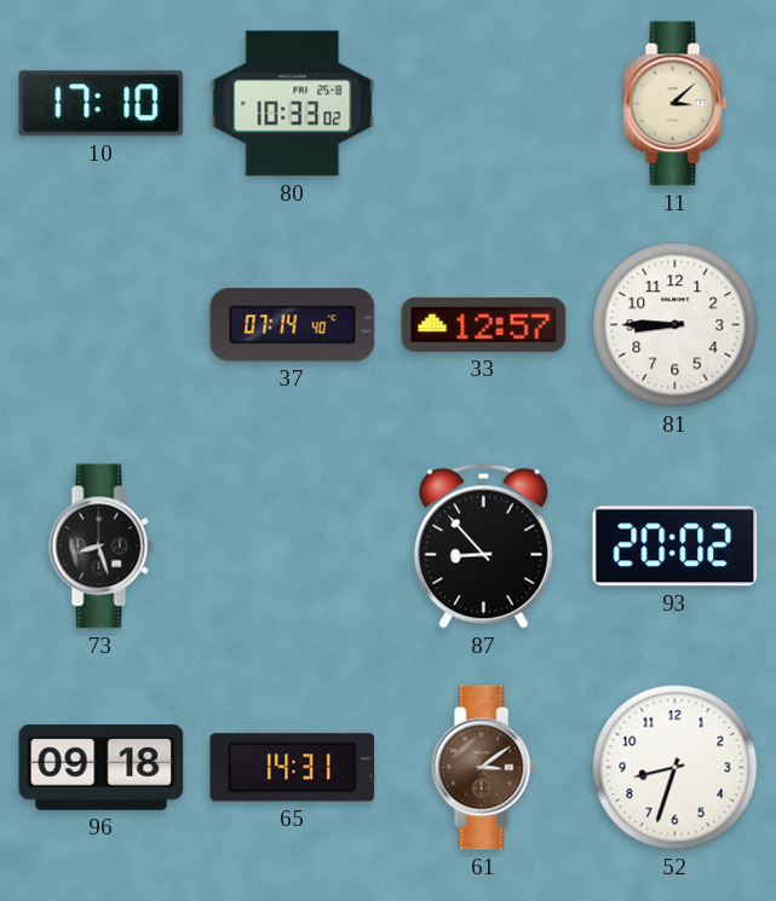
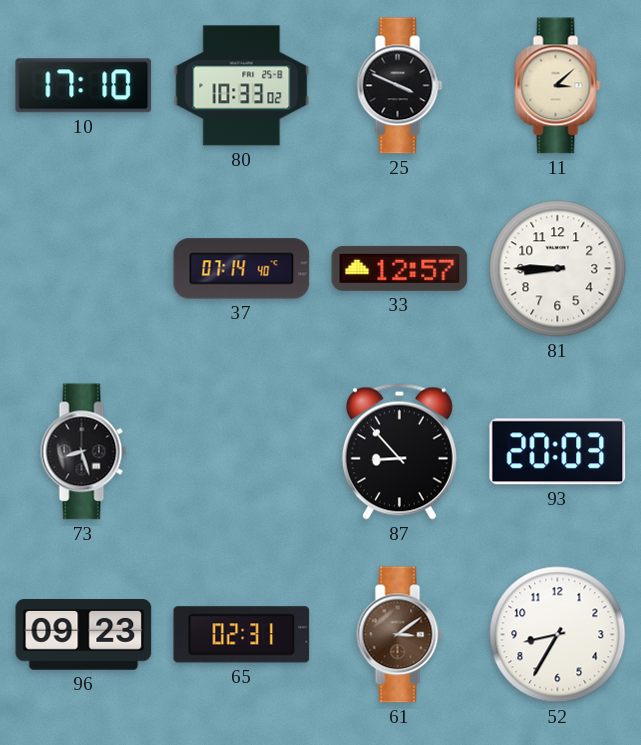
25: none -> 3:49 (400, 86)
93: 20:02 -> 20:03 (558, 452)
96: 09:18 -> 09:23 (84, 635)
65: 14:31 -> 02:31 (242, 635)
52: 8:33 -> 8:35 (558, 635)
